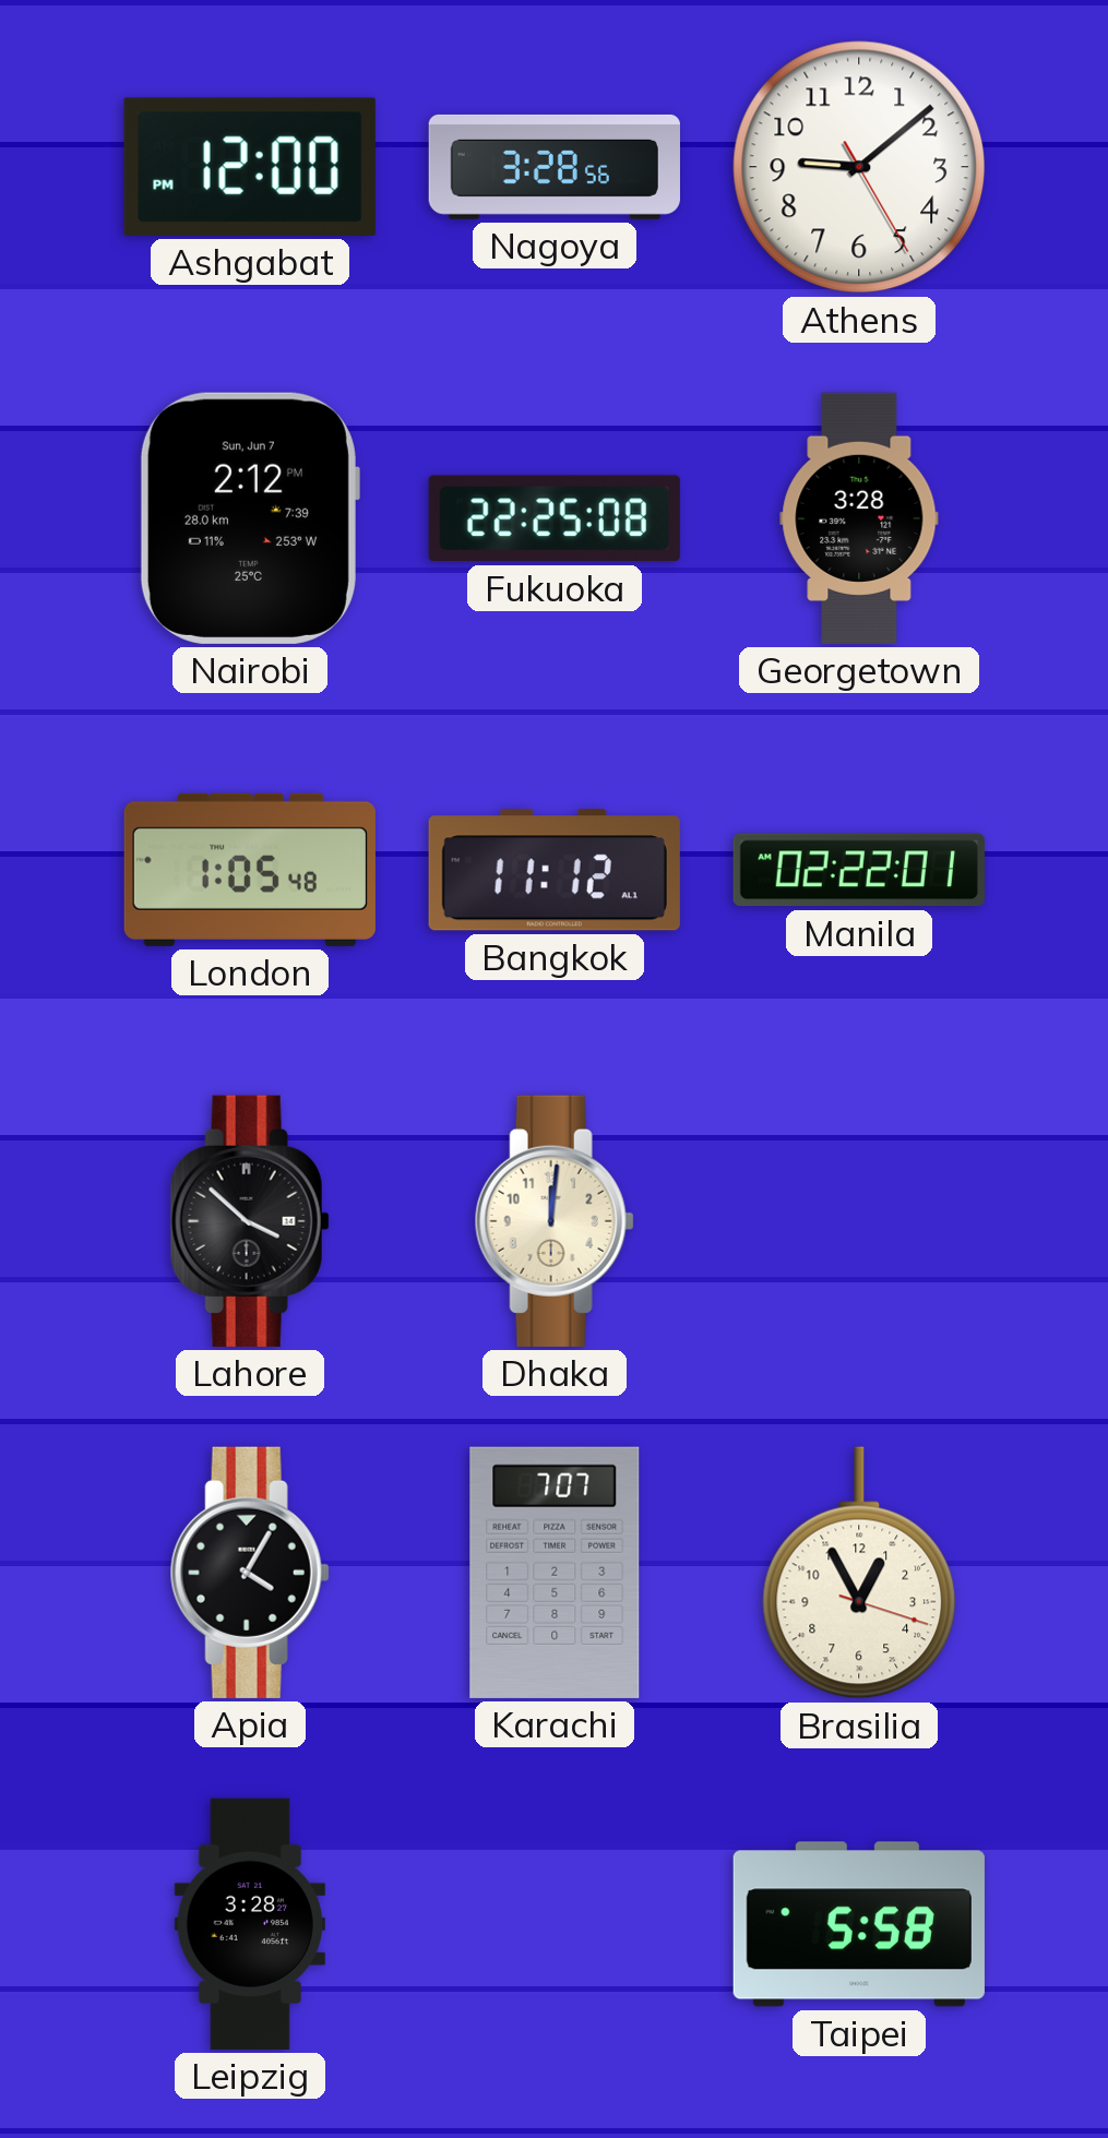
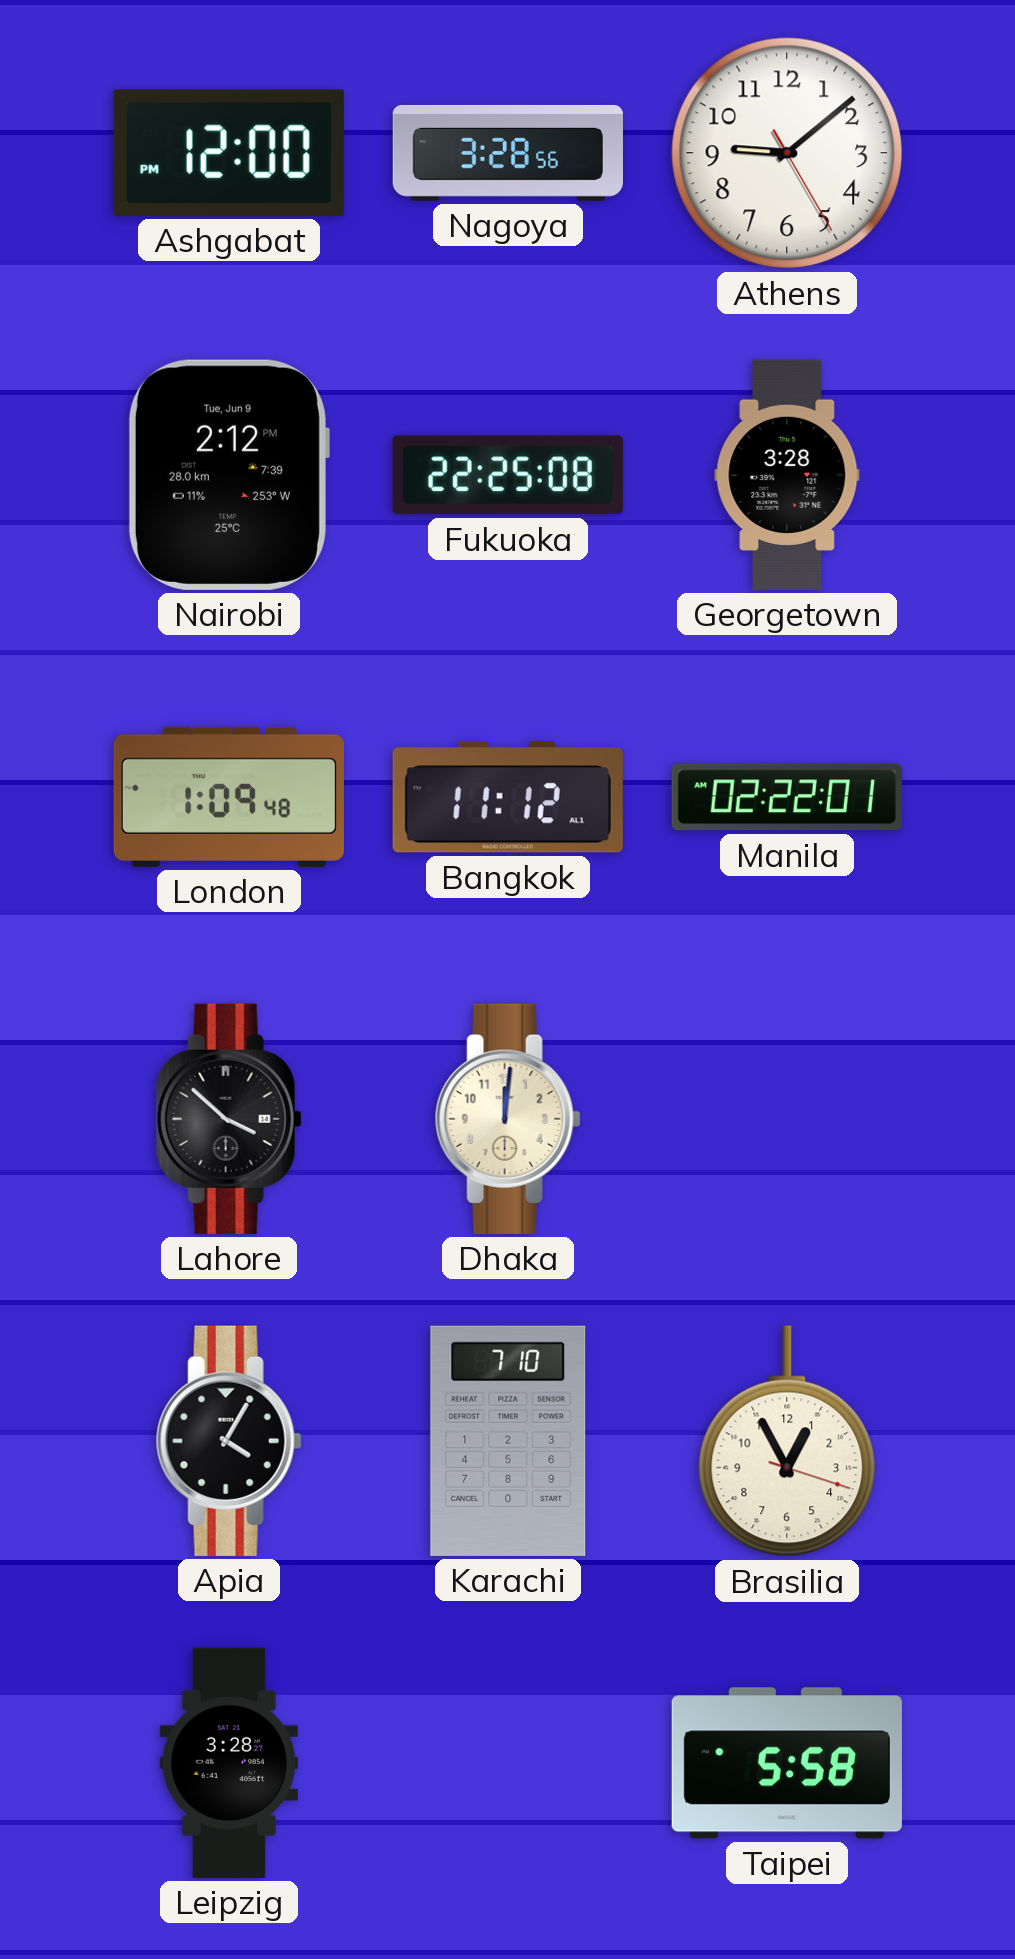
Nairobi date: Sun, Jun 7 -> Tue, Jun 9 (228, 475)
London: 1:05 -> 1:09 (229, 797)
Karachi: 7:07 -> 7:10 (508, 1441)
